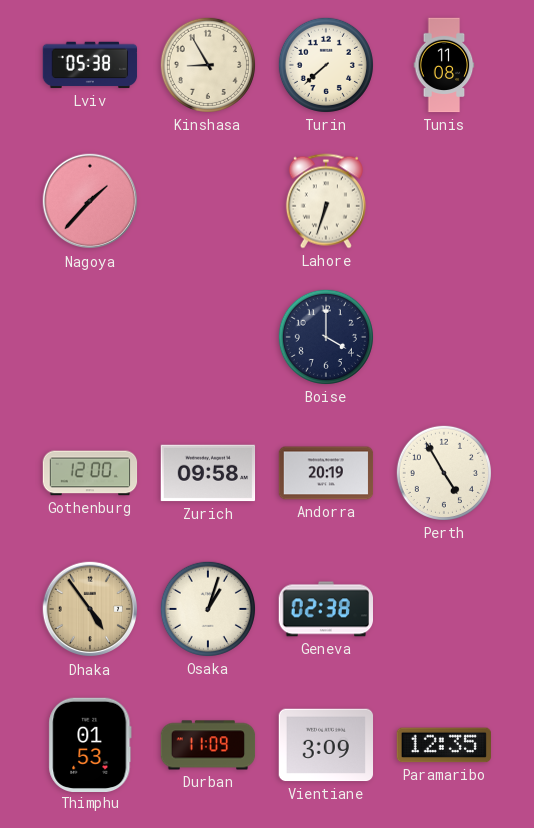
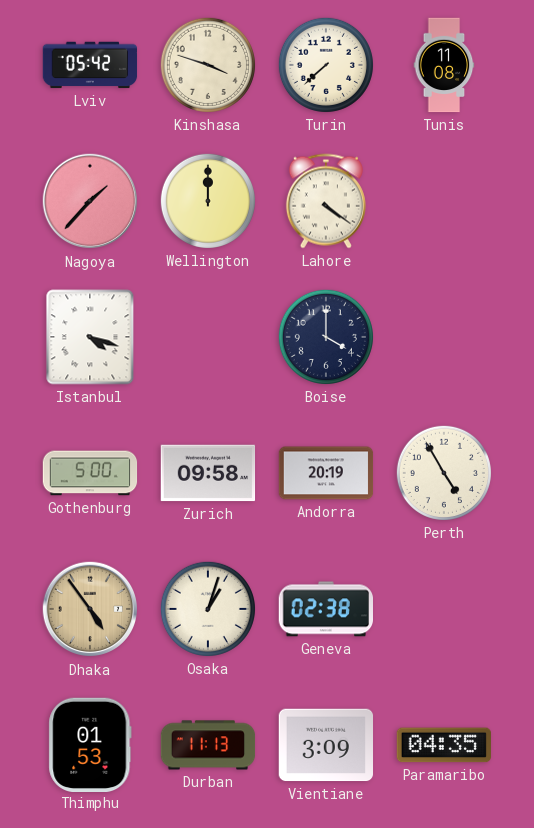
Lviv: 05:38 -> 05:42 (90, 65)
Kinshasa: 8:55 -> 3:48 (208, 65)
Wellington: none -> 12:00 (208, 201)
Lahore: 6:33 -> 4:21 (326, 201)
Istanbul: none -> 4:18 (90, 337)
Gothenburg: 12:00 -> 5:00 (90, 473)
Durban: 11:09 -> 11:13 (208, 745)
Paramaribo: 12:35 -> 04:35 (443, 745)
